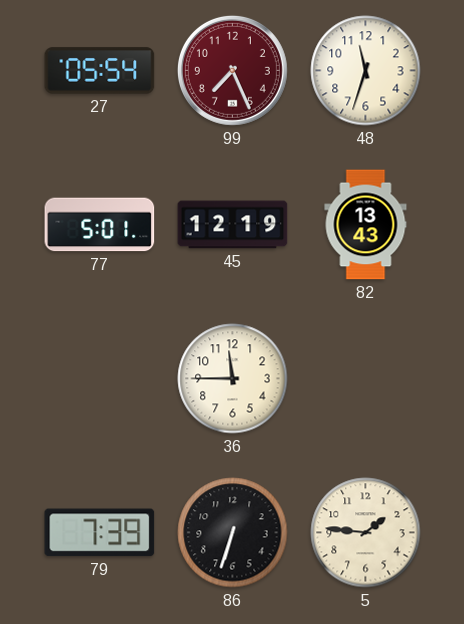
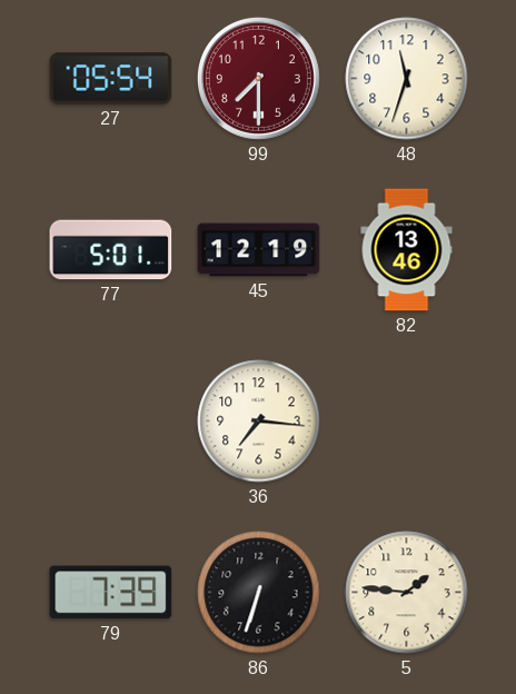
99: 7:26 -> 7:30 (258, 78)
82: 13:43 -> 13:46 (407, 250)
36: 11:45 -> 7:16 (259, 422)
